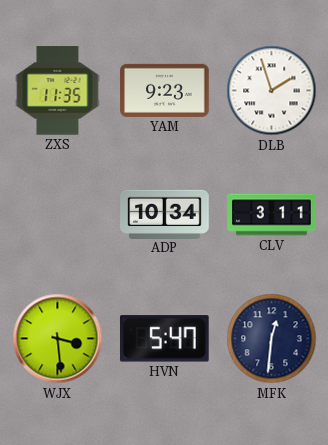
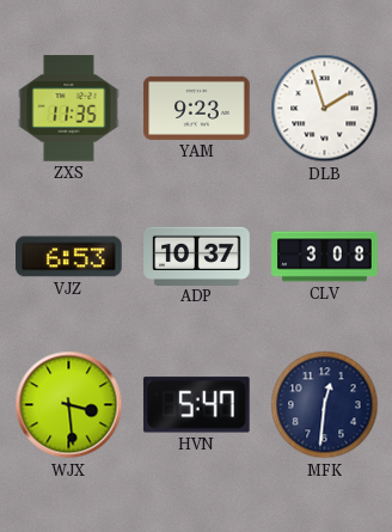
VJZ: none -> 6:53 (69, 257)
ADP: 10:34 -> 10:37 (197, 256)
CLV: 3:11 -> 3:08 (325, 257)
